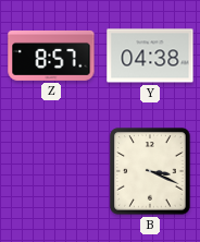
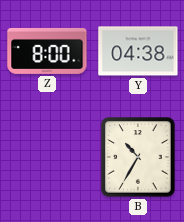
Z: 8:57 -> 8:00 (47, 51)
B: 3:19 -> 10:35 (138, 157)
